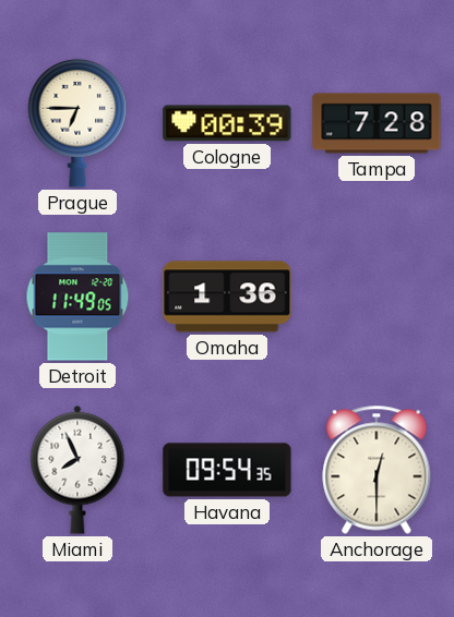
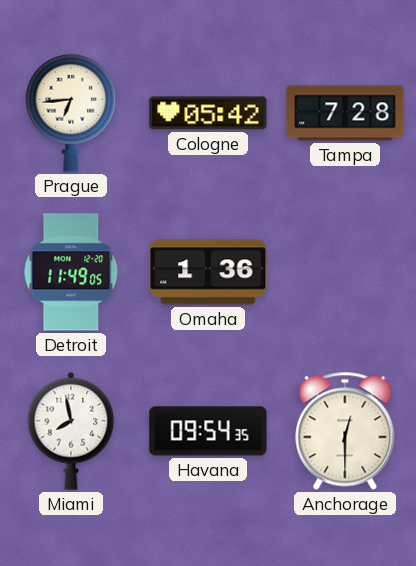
Prague: 6:45 -> 6:44 (71, 113)
Cologne: 00:39 -> 05:42 (208, 113)
Miami: 7:56 -> 7:58 (71, 431)
